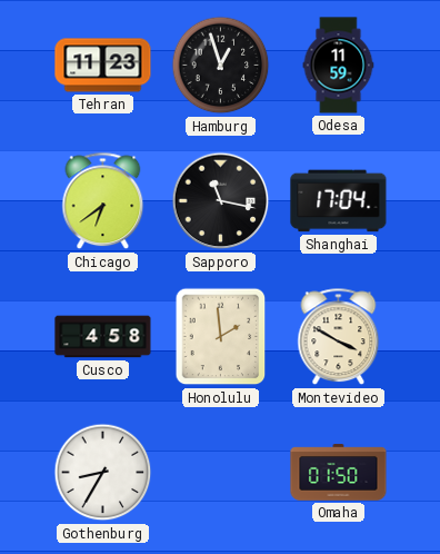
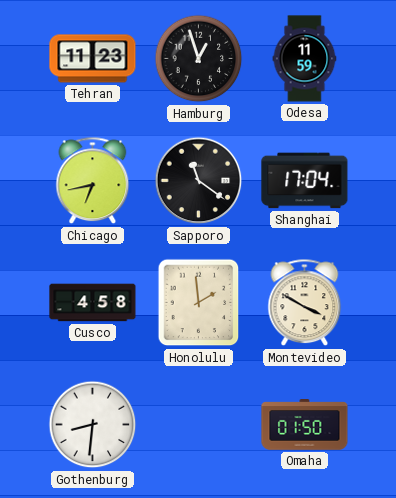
Chicago: 6:39 -> 6:43 (93, 181)
Sapporo: 11:17 -> 11:21 (199, 181)
Gothenburg: 8:35 -> 8:31 (93, 425)
